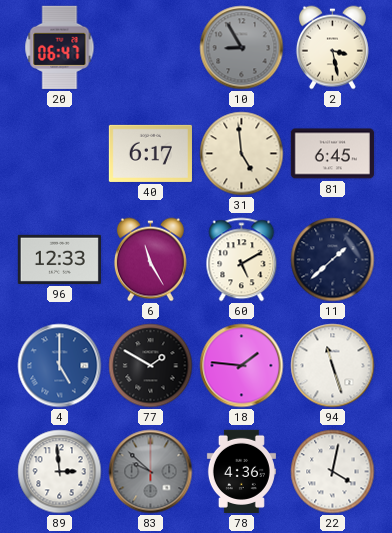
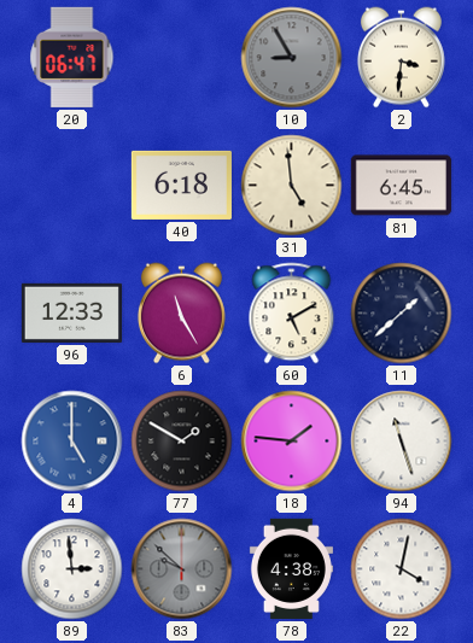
2: 3:28 -> 3:31 (401, 58)
40: 6:17 -> 6:18 (181, 185)
78: 4:36 -> 4:38 (291, 568)
